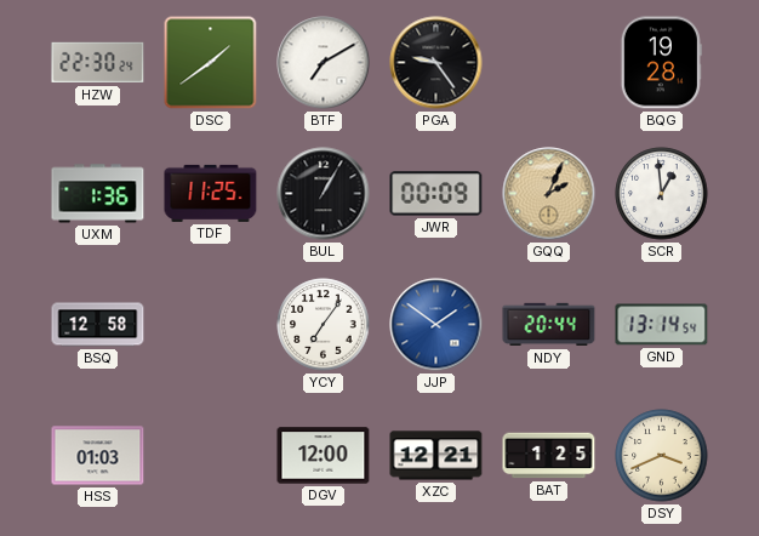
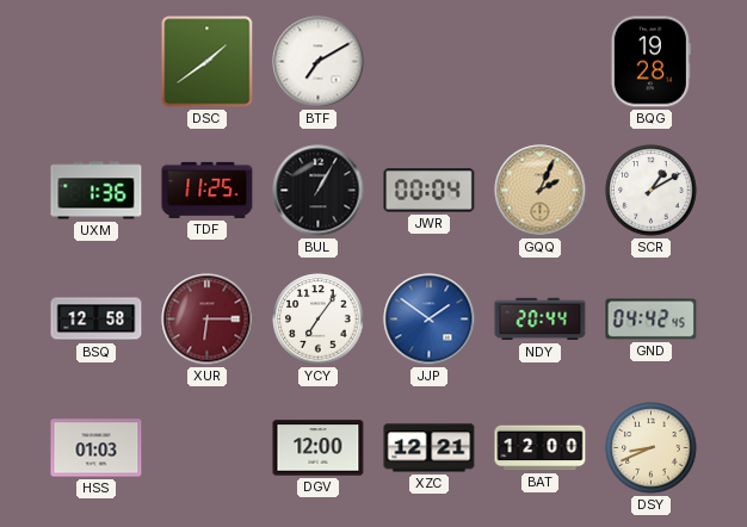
HZW: 22:30 -> none (98, 63)
PGA: 9:24 -> none (436, 63)
JWR: 00:09 -> 00:04 (430, 191)
SCR: 12:59 -> 1:10 (652, 191)
XUR: none -> 6:15 (208, 320)
GND: 13:14 -> 04:42 (652, 320)
BAT: 1:25 -> 12:00 (541, 448)
DSY: 3:41 -> 8:41 (652, 448)
